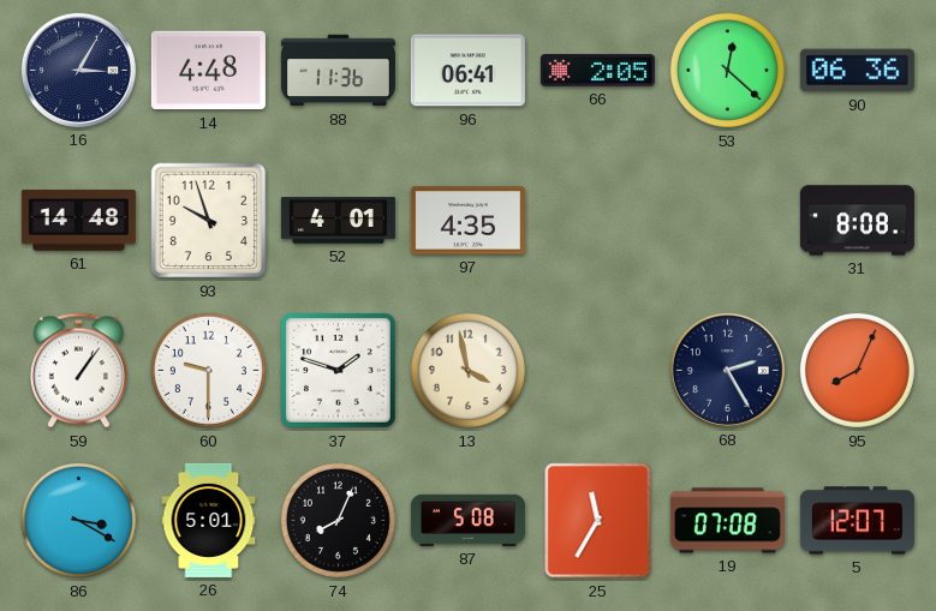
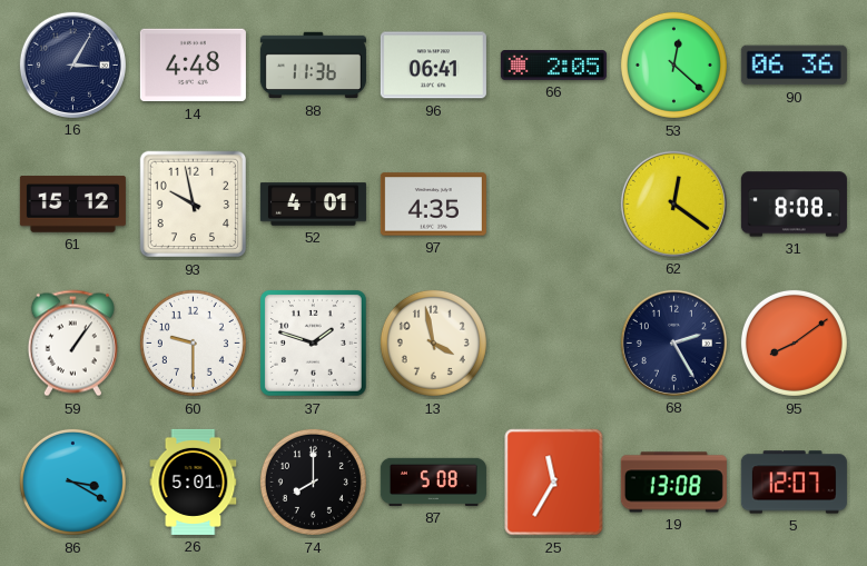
61: 14:48 -> 15:12 (72, 205)
93: 9:57 -> 9:58 (194, 205)
62: none -> 12:21 (673, 203)
95: 8:04 -> 8:09 (794, 342)
74: 8:04 -> 8:00 (313, 481)
19: 07:08 -> 13:08 (673, 483)
